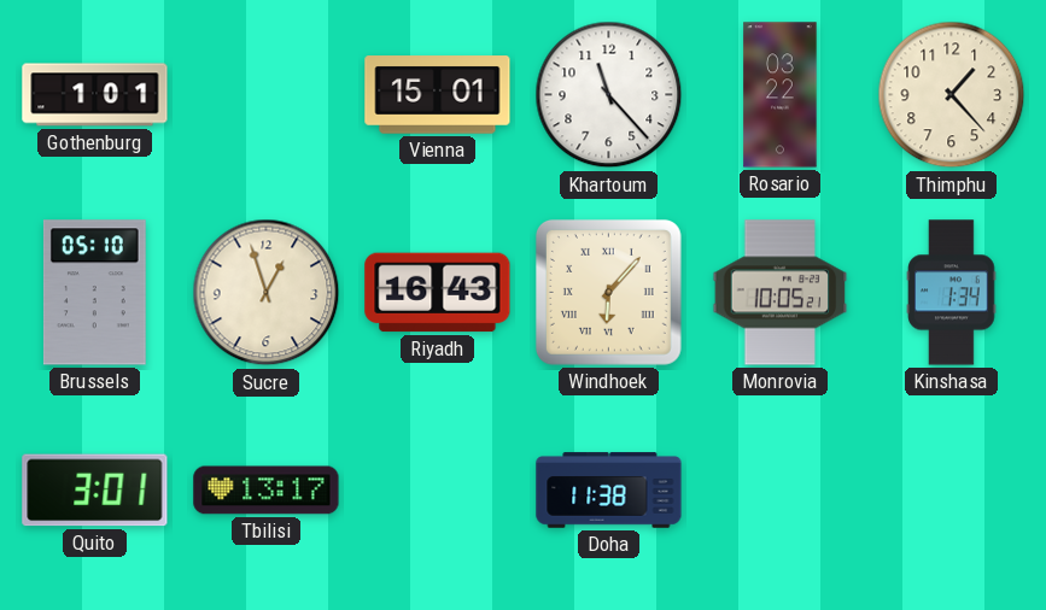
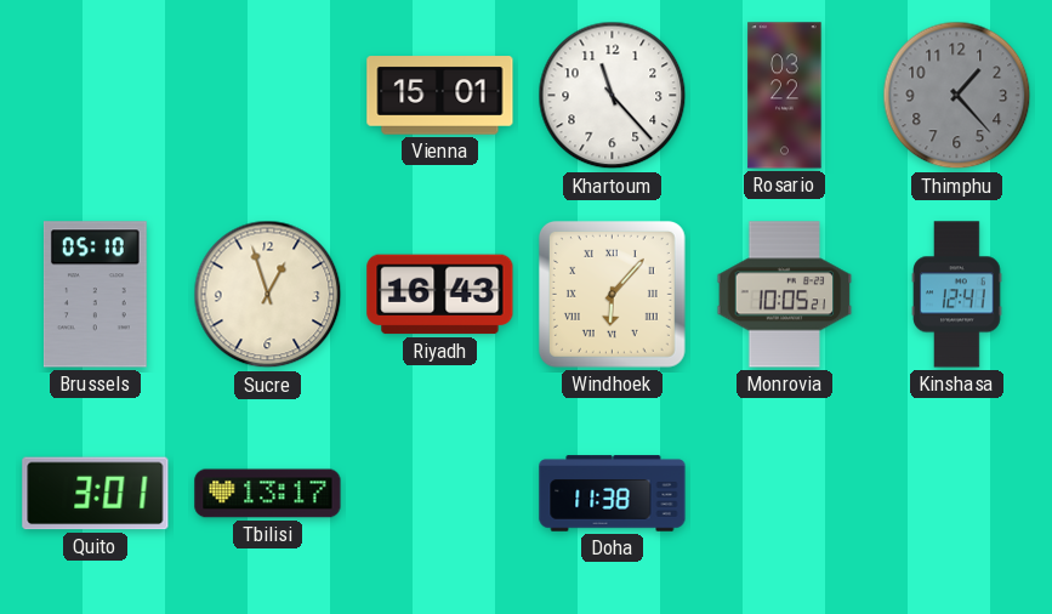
Gothenburg: 1:01 -> none (95, 95)
Thimphu dial: cream -> grey (957, 96)
Kinshasa: 1:34 -> 12:41 (957, 295)
